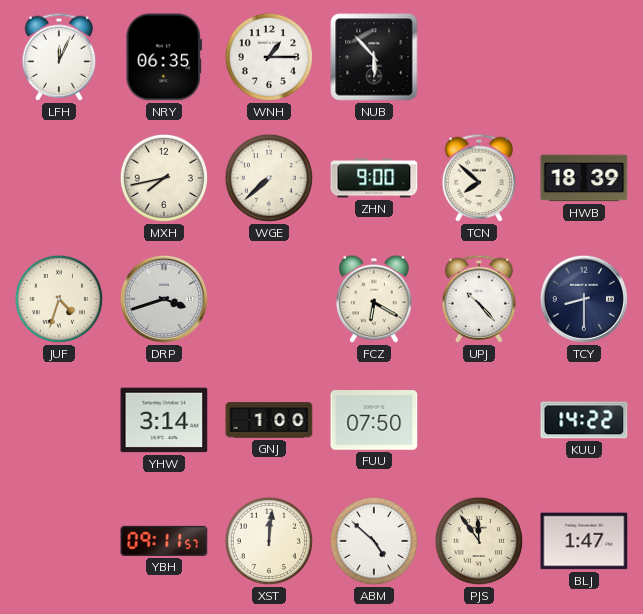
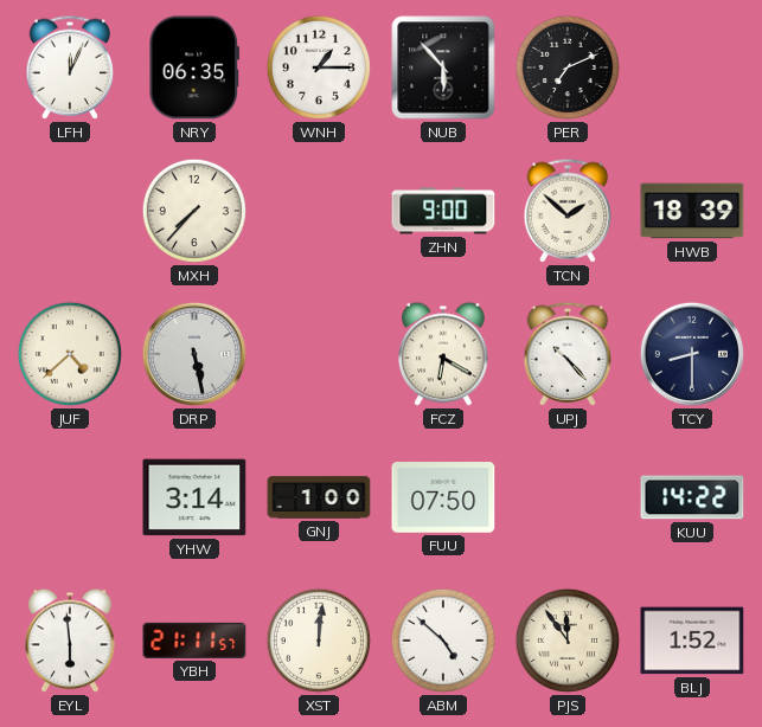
PER: none -> 7:11 (568, 67)
MXH: 7:43 -> 7:37 (194, 211)
WGE: 7:38 -> none (269, 178)
TCN: 7:52 -> 1:52 (568, 211)
JUF: 4:33 -> 4:38 (70, 354)
DRP: 3:42 -> 5:28 (194, 354)
EYL: none -> 5:59 (70, 641)
YBH: 09:11 -> 21:11 (194, 641)
BLJ: 1:47 -> 1:52 (692, 641)
